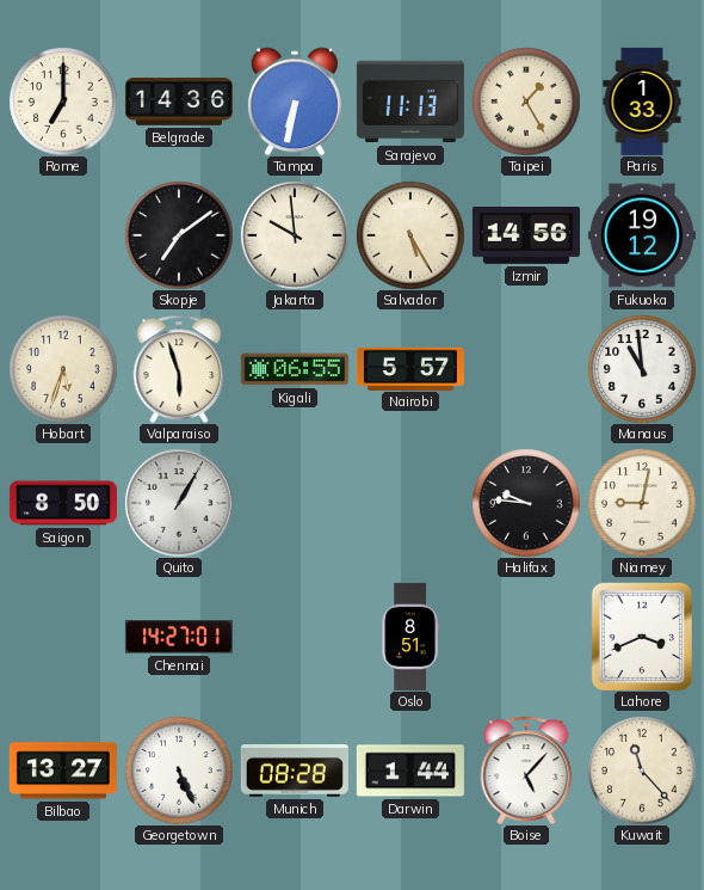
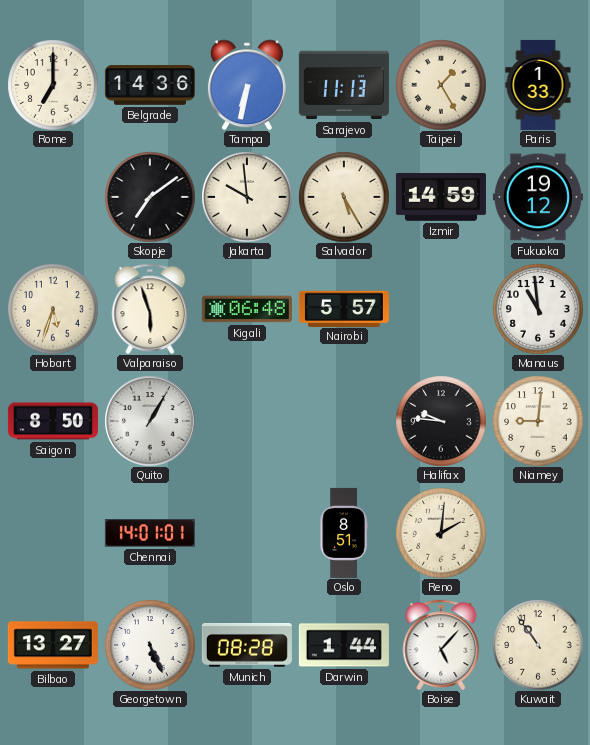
Izmir: 14:56 -> 14:59 (441, 198)
Kigali: 06:55 -> 06:48 (247, 309)
Niamey: 9:02 -> 9:01 (538, 421)
Chennai: 14:27 -> 14:01 (150, 533)
Reno: none -> 2:01 (441, 533)
Lahore: 3:41 -> none (641, 636)
Kuwait: 11:23 -> 10:54 (538, 645)
